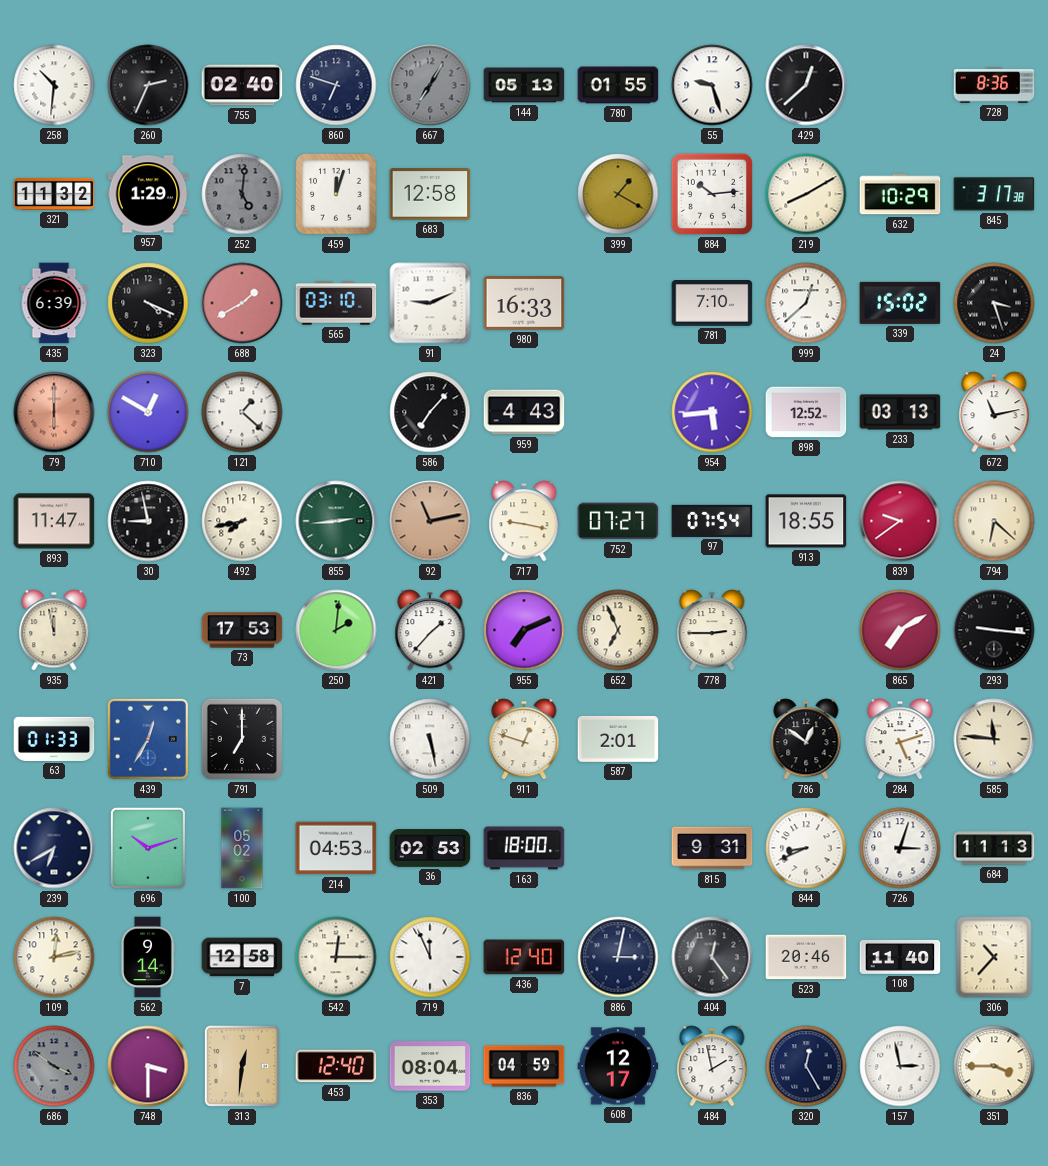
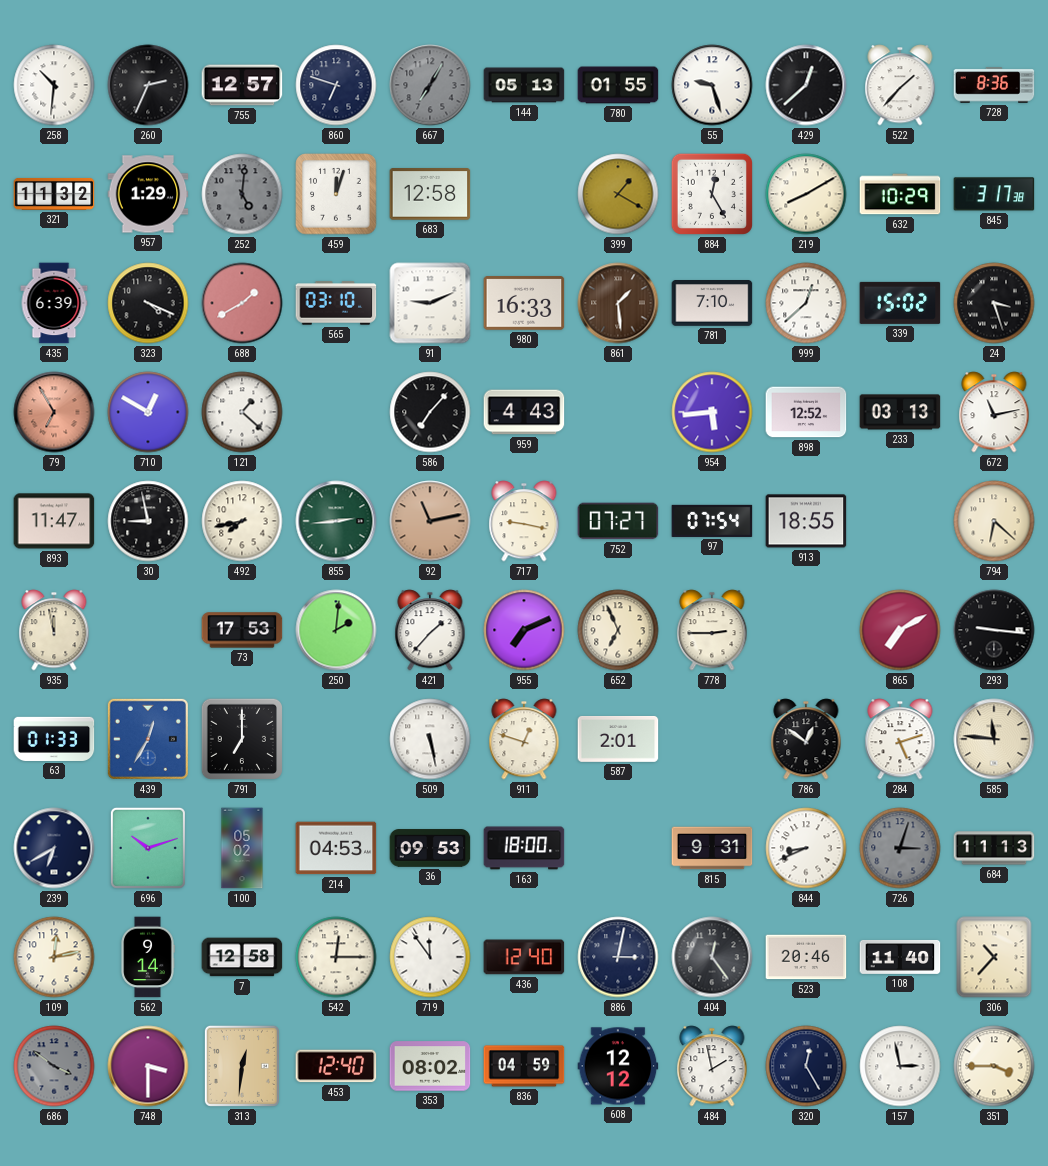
755: 02:40 -> 12:57 (242, 85)
522: none -> 1:37 (900, 85)
884: 10:14 -> 12:25 (712, 194)
861: none -> 1:29 (618, 303)
79: 6:00 -> 6:55 (54, 412)
839: 9:39 -> none (900, 521)
36: 02:53 -> 09:53 (430, 848)
726 dial: white -> grey (900, 848)
719: 11:56 -> 11:54 (430, 957)
353: 08:04 -> 08:02 (430, 1066)
608: 12:17 -> 12:12 (618, 1066)
